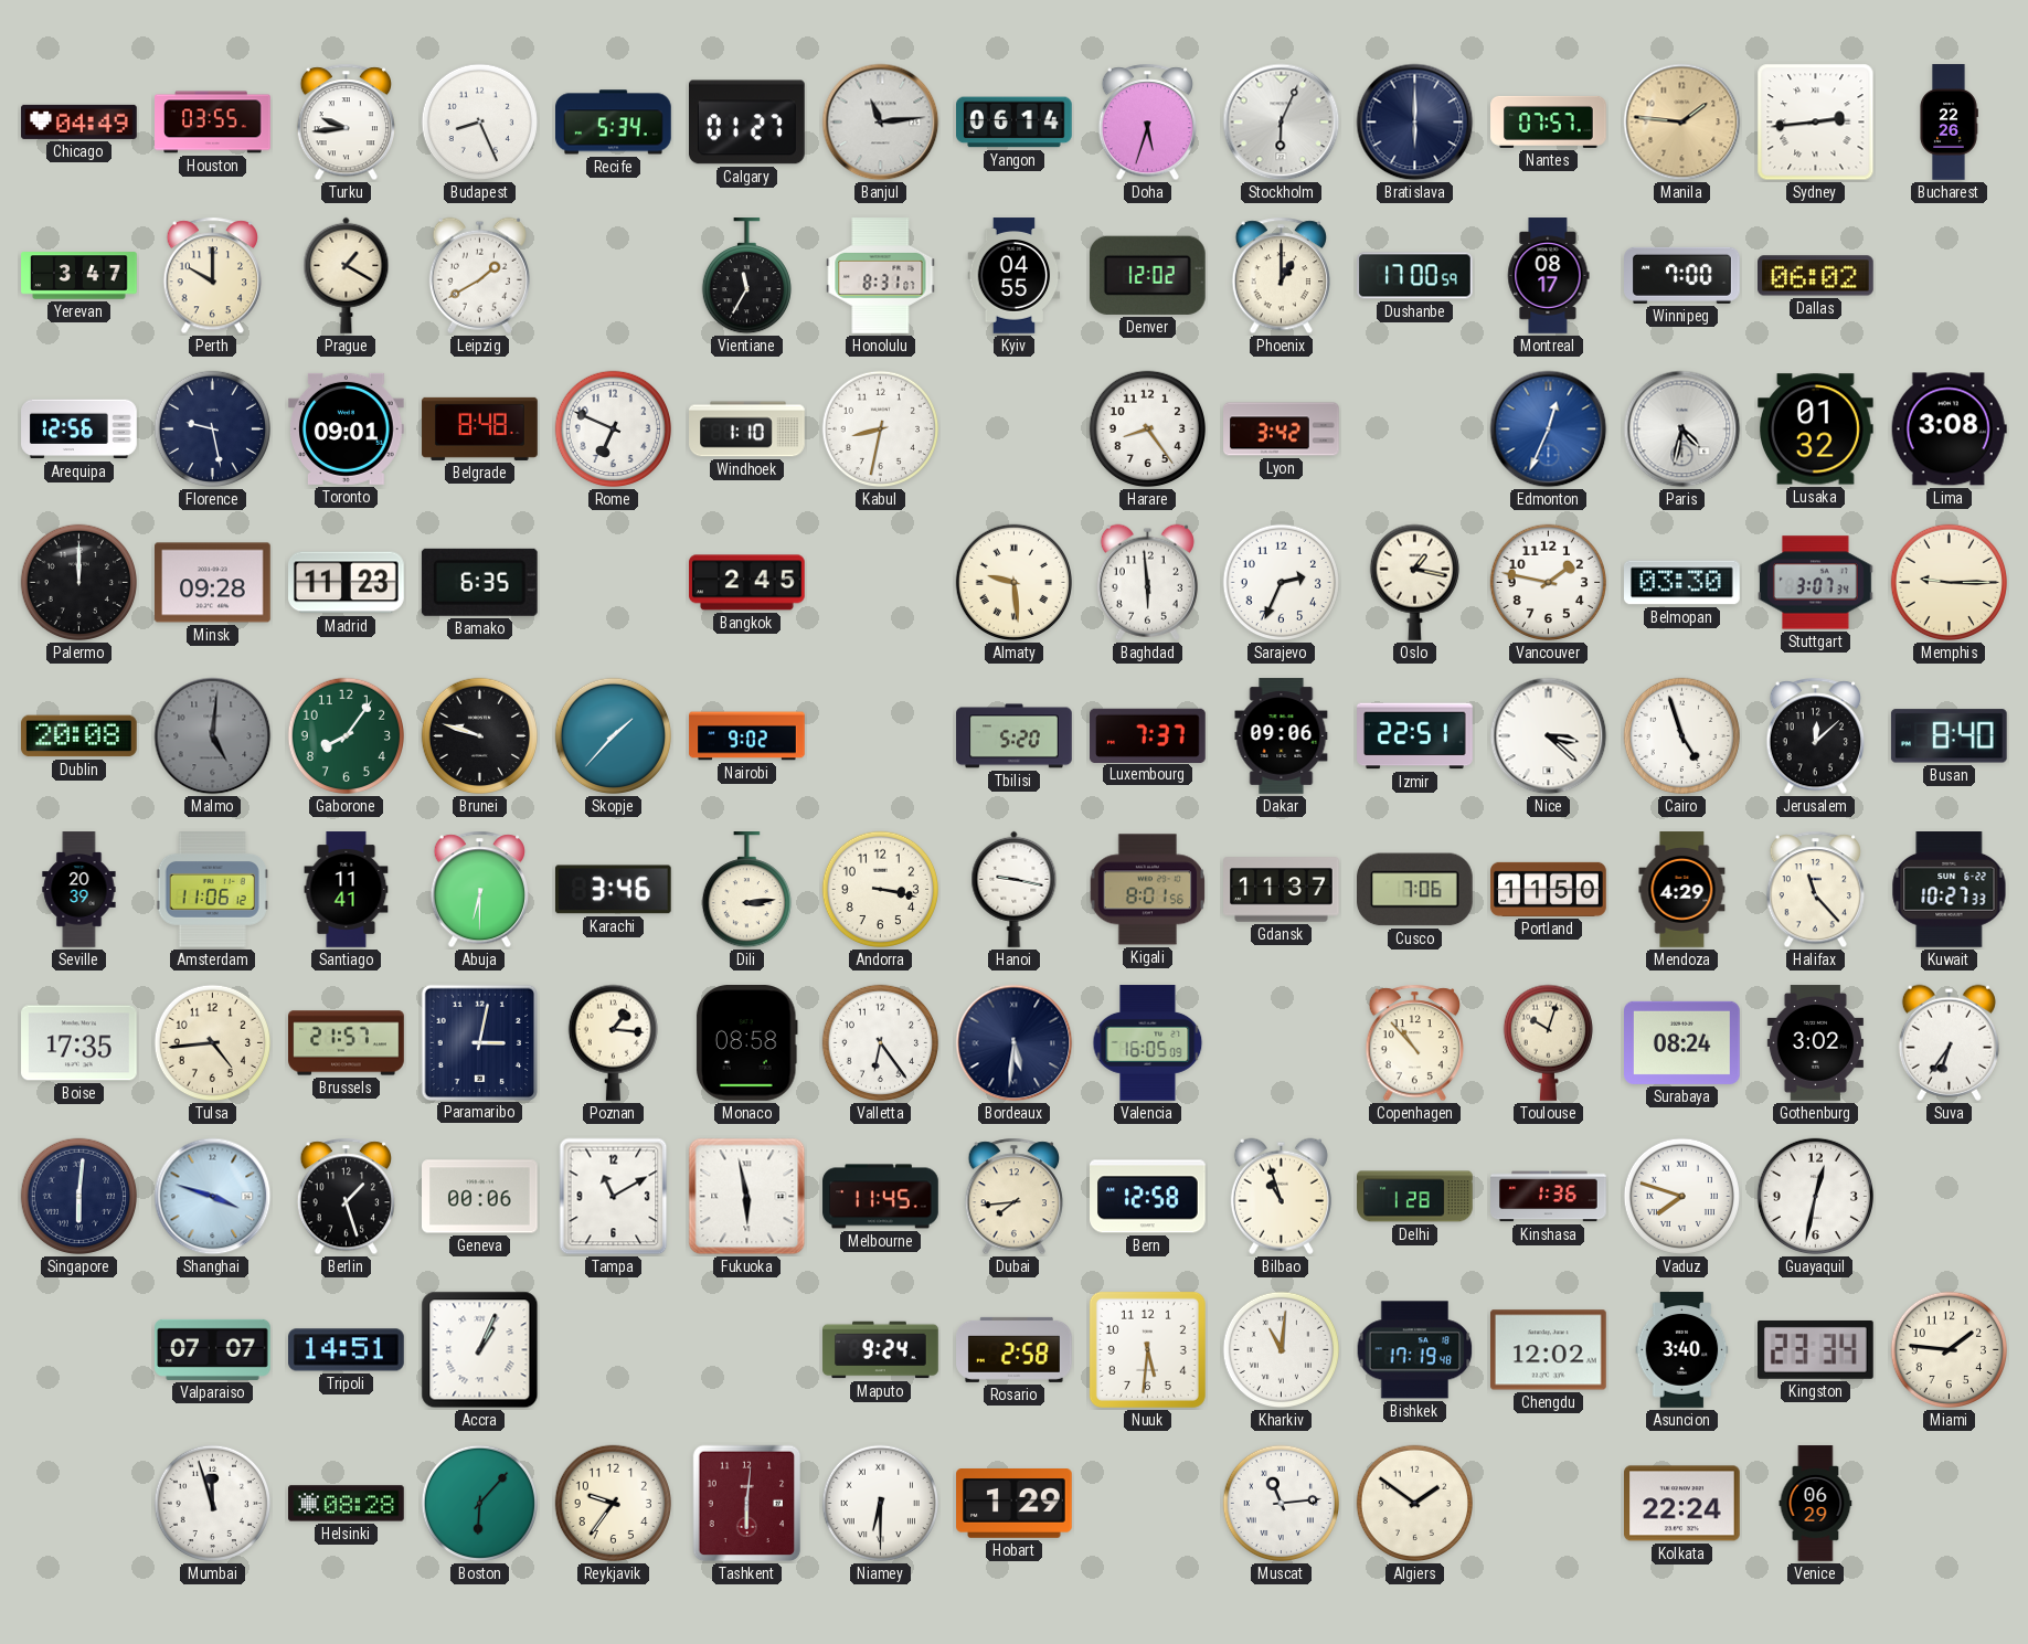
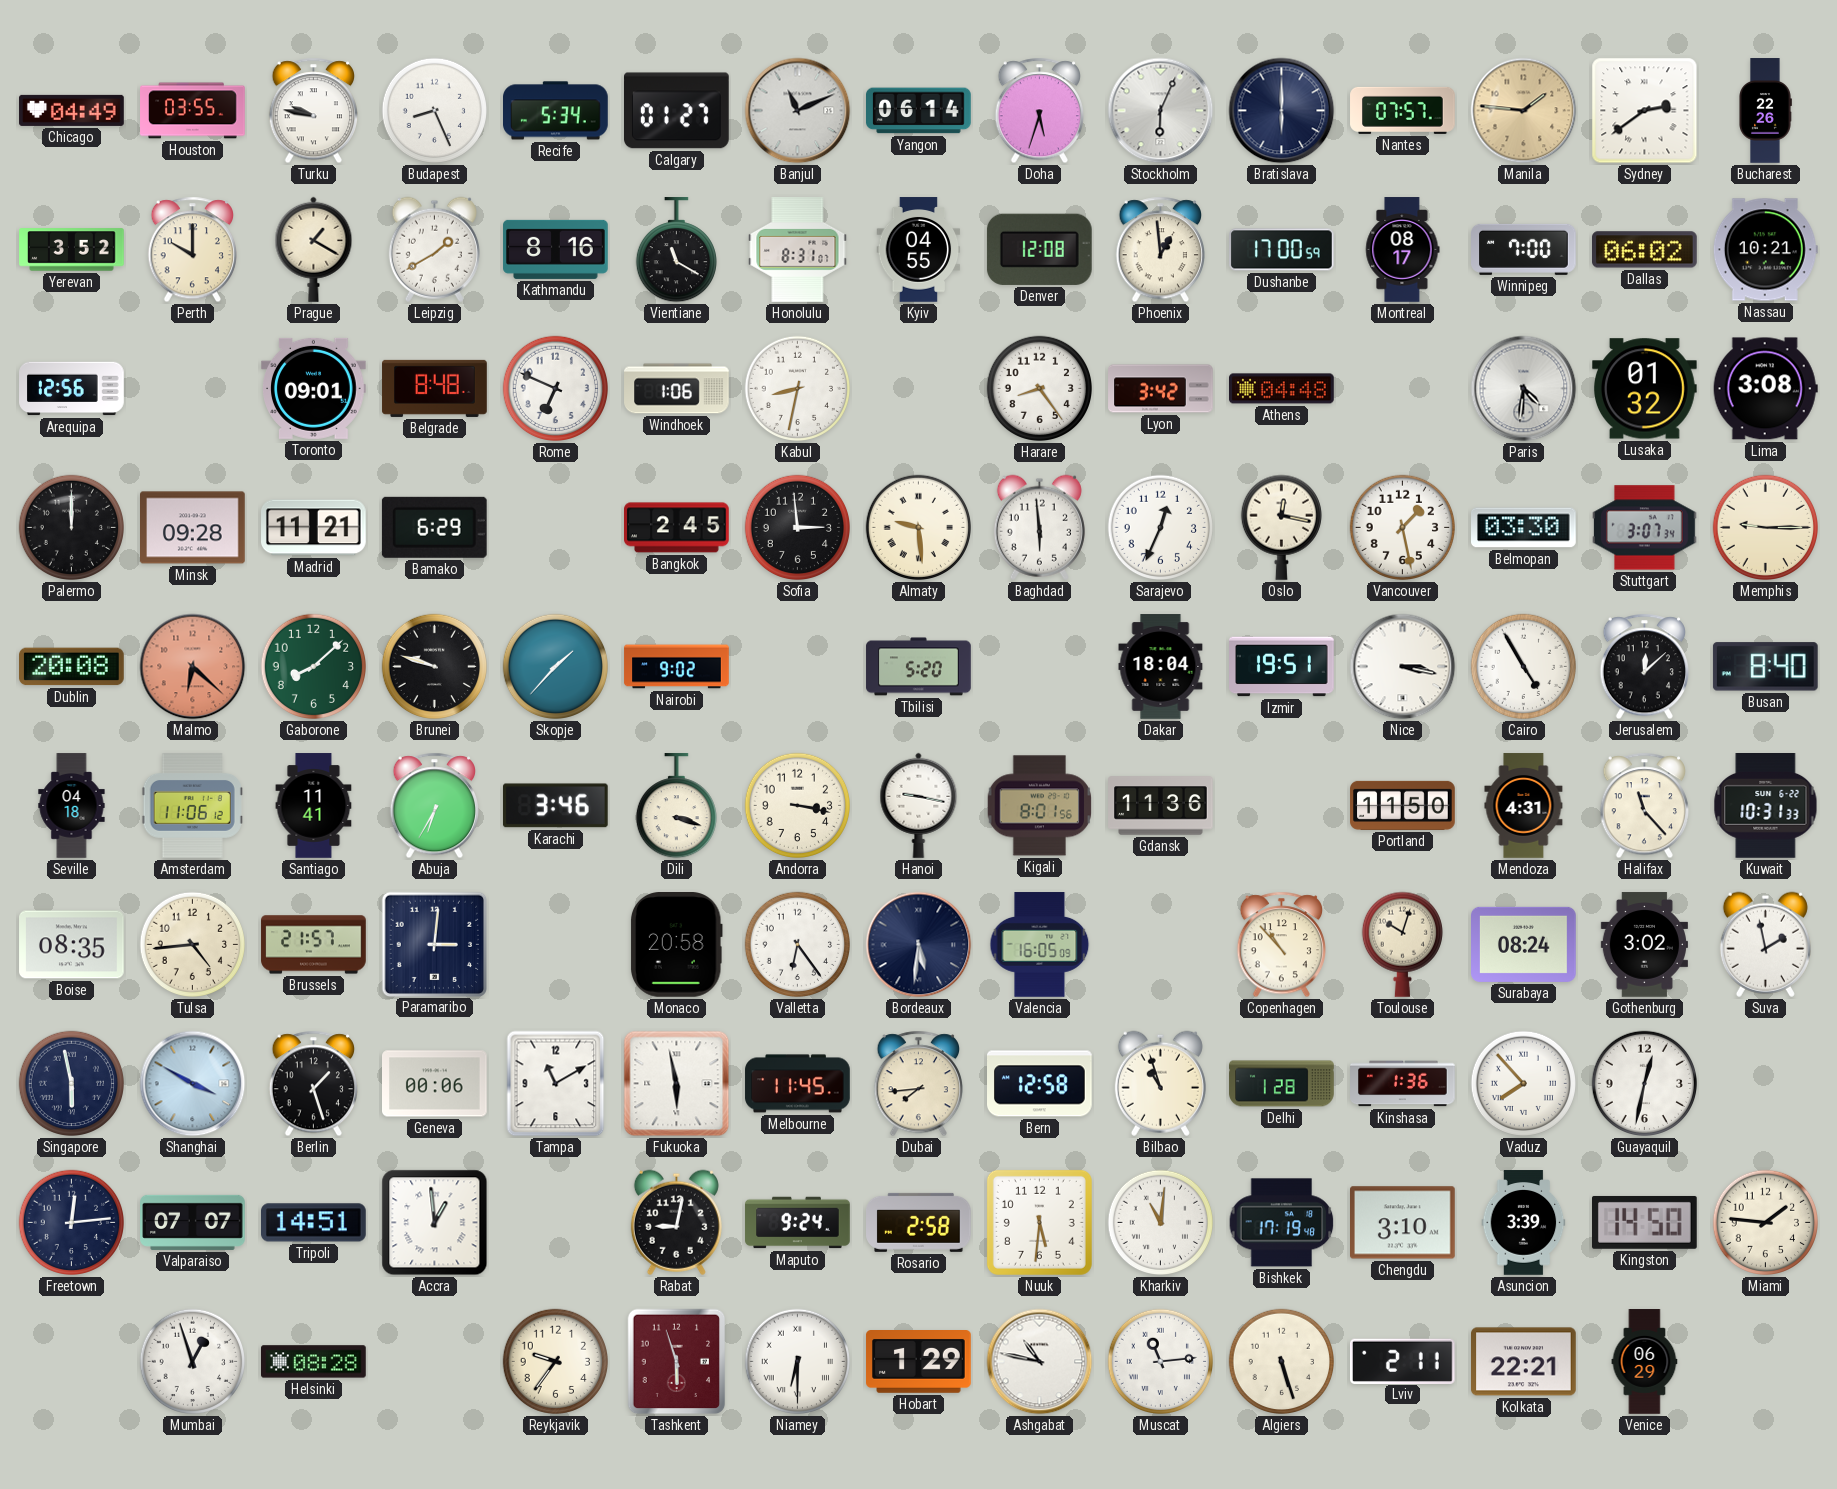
Turku: 9:44 -> 9:47 (313, 111)
Banjul: 11:14 -> 11:11 (798, 111)
Sydney: 2:44 -> 2:39 (1645, 111)
Yerevan: 3:47 -> 3:52 (72, 250)
Kathmandu: none -> 8:16 (556, 249)
Vientiane: 11:35 -> 11:20 (676, 250)
Denver: 12:02 -> 12:08 (1039, 249)
Phoenix: 1:00 -> 12:59 (1160, 250)
Nassau: none -> 10:21 (1765, 250)
Florence: 9:28 -> none (213, 429)
Windhoek: 1:10 -> 1:06 (677, 389)
Athens: none -> 04:48 (1282, 389)
Edmonton: 12:34 -> none (1549, 429)
Paris: 4:32 -> 4:31 (1524, 389)
Madrid: 11:23 -> 11:21 (314, 528)
Bamako: 6:35 -> 6:29 (434, 527)
Sofia: none -> 2:59 (798, 528)
Sarajevo: 2:34 -> 12:34 (1161, 528)
Oslo: 1:17 -> 12:17 (1281, 527)
Vancouver: 1:47 -> 1:28 (1403, 528)
Malmo: 5:01 -> 6:22 (193, 667)
Malmo dial: grey -> salmon (193, 667)
Gaborone: 8:06 -> 8:08 (314, 667)
Luxembourg: 7:37 -> none (1148, 735)
Dakar: 09:06 -> 18:04 (1161, 667)
Izmir: 22:51 -> 19:51 (1282, 667)
Nice: 3:22 -> 3:17 (1403, 667)
Cairo: 4:57 -> 4:55 (1524, 667)
Seville: 20:39 -> 04:18 (72, 806)
Abuja: 6:30 -> 6:35 (434, 806)
Dili: 3:14 -> 3:18 (676, 806)
Gdansk: 11:37 -> 11:36 (1161, 806)
Cusco: 7:06 -> none (1415, 890)
Mendoza: 4:29 -> 4:31 (1524, 806)
Kuwait: 10:27 -> 10:31 (1766, 806)
Boise: 17:35 -> 08:35 (72, 945)
Paramaribo: 3:02 -> 3:01 (434, 944)
Poznan: 1:16 -> none (613, 1042)
Monaco: 08:58 -> 20:58 (676, 945)
Suva: 6:36 -> 1:58 (1765, 944)
Singapore: 6:01 -> 5:58 (72, 1084)
Shanghai: 3:48 -> 3:50 (193, 1084)
Vaduz: 7:48 -> 7:53 (1524, 1084)
Freetown: none -> 12:14 (72, 1223)
Accra: 1:04 -> 12:59 (435, 1223)
Rabat: none -> 9:02 (676, 1222)
Chengdu: 12:02 -> 3:10 (1403, 1223)
Asuncion: 3:40 -> 3:39 (1524, 1223)
Kingston: 23:34 -> 14:50 (1645, 1222)
Mumbai: 11:57 -> 12:57 (193, 1362)
Boston: 6:07 -> none (480, 1504)
Tashkent: 6:01 -> 5:57 (677, 1362)
Ashgabat: none -> 10:47 (1040, 1362)
Algiers: 1:51 -> 5:27 (1282, 1362)
Lviv: none -> 2:11 (1403, 1361)
Kolkata: 22:24 -> 22:21 (1524, 1362)
